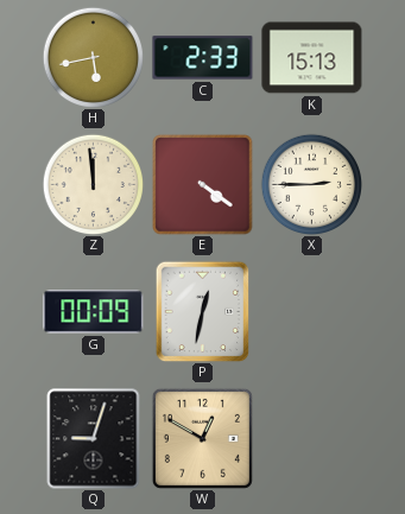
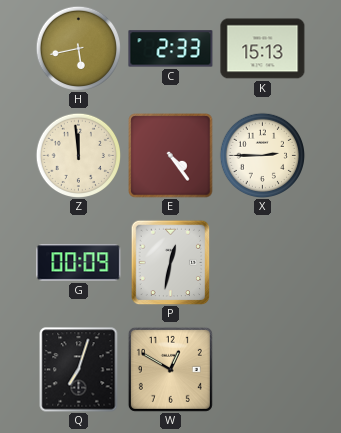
E: 4:21 -> 4:24 (171, 156)
Q: 9:03 -> 7:03 (79, 370)
